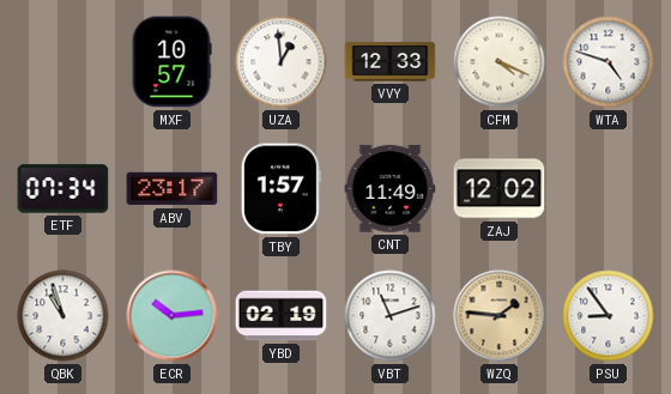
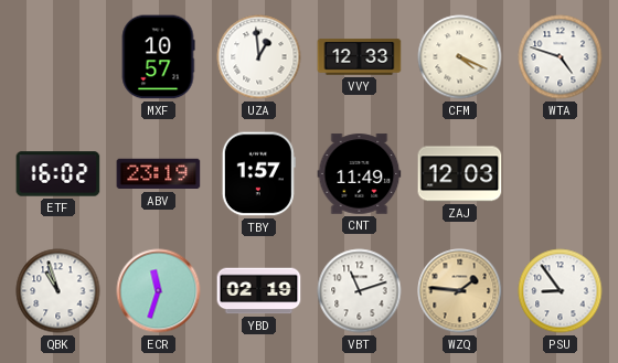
ETF: 07:34 -> 16:02 (58, 174)
ABV: 23:17 -> 23:19 (159, 174)
ZAJ: 12:02 -> 12:03 (460, 174)
ECR: 10:14 -> 11:33 (159, 291)
